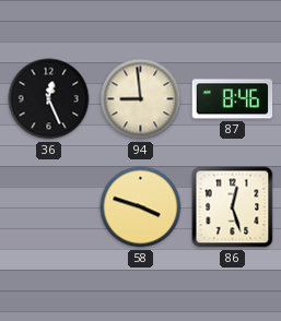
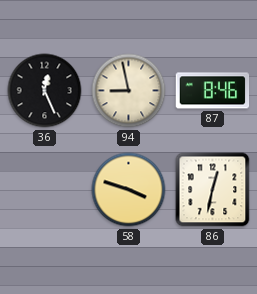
94: 8:59 -> 8:58 (129, 91)
86: 12:27 -> 12:32 (213, 190)
